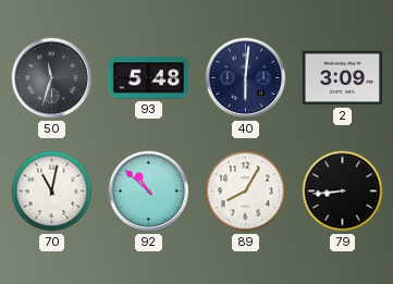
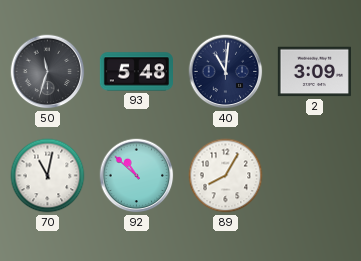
40: 6:01 -> 11:01 (226, 72)
79: 8:44 -> none (343, 192)
